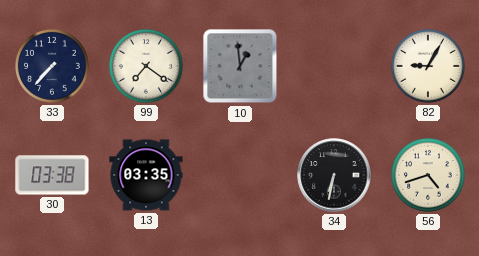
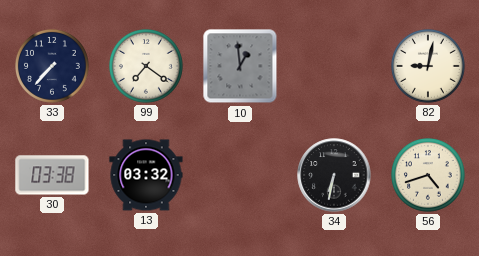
82: 9:05 -> 9:02 (429, 67)
13: 03:35 -> 03:32 (146, 175)
